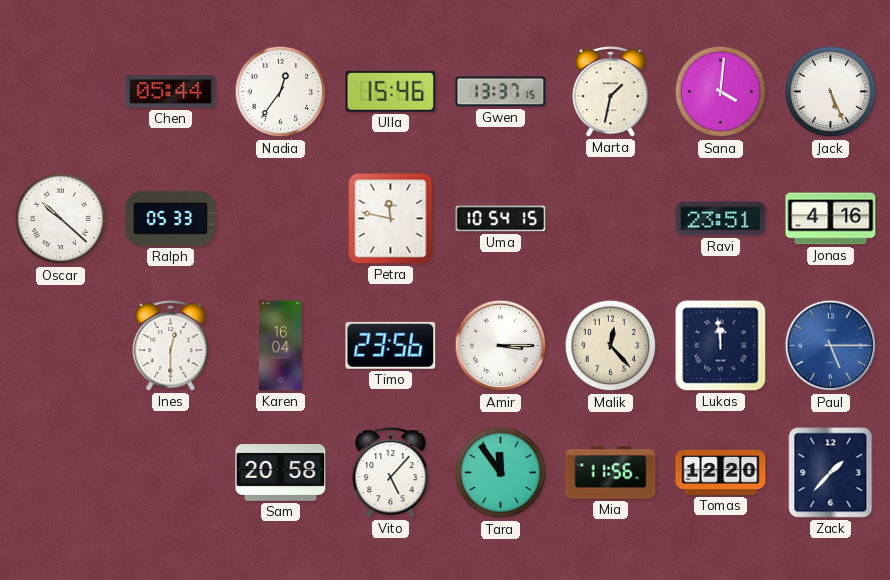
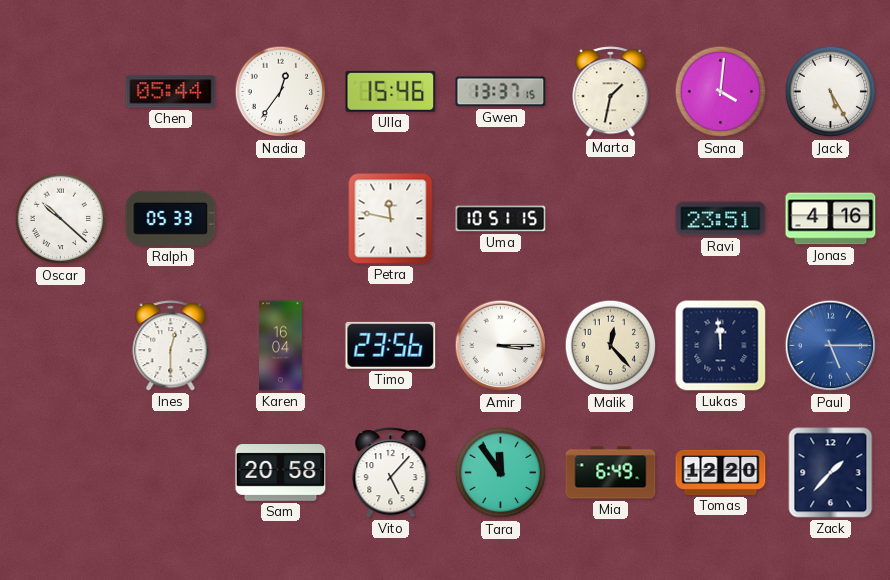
Jack: 5:26 -> 5:25 (831, 92)
Uma: 10:54 -> 10:51 (501, 219)
Mia: 11:56 -> 6:49 (611, 473)
